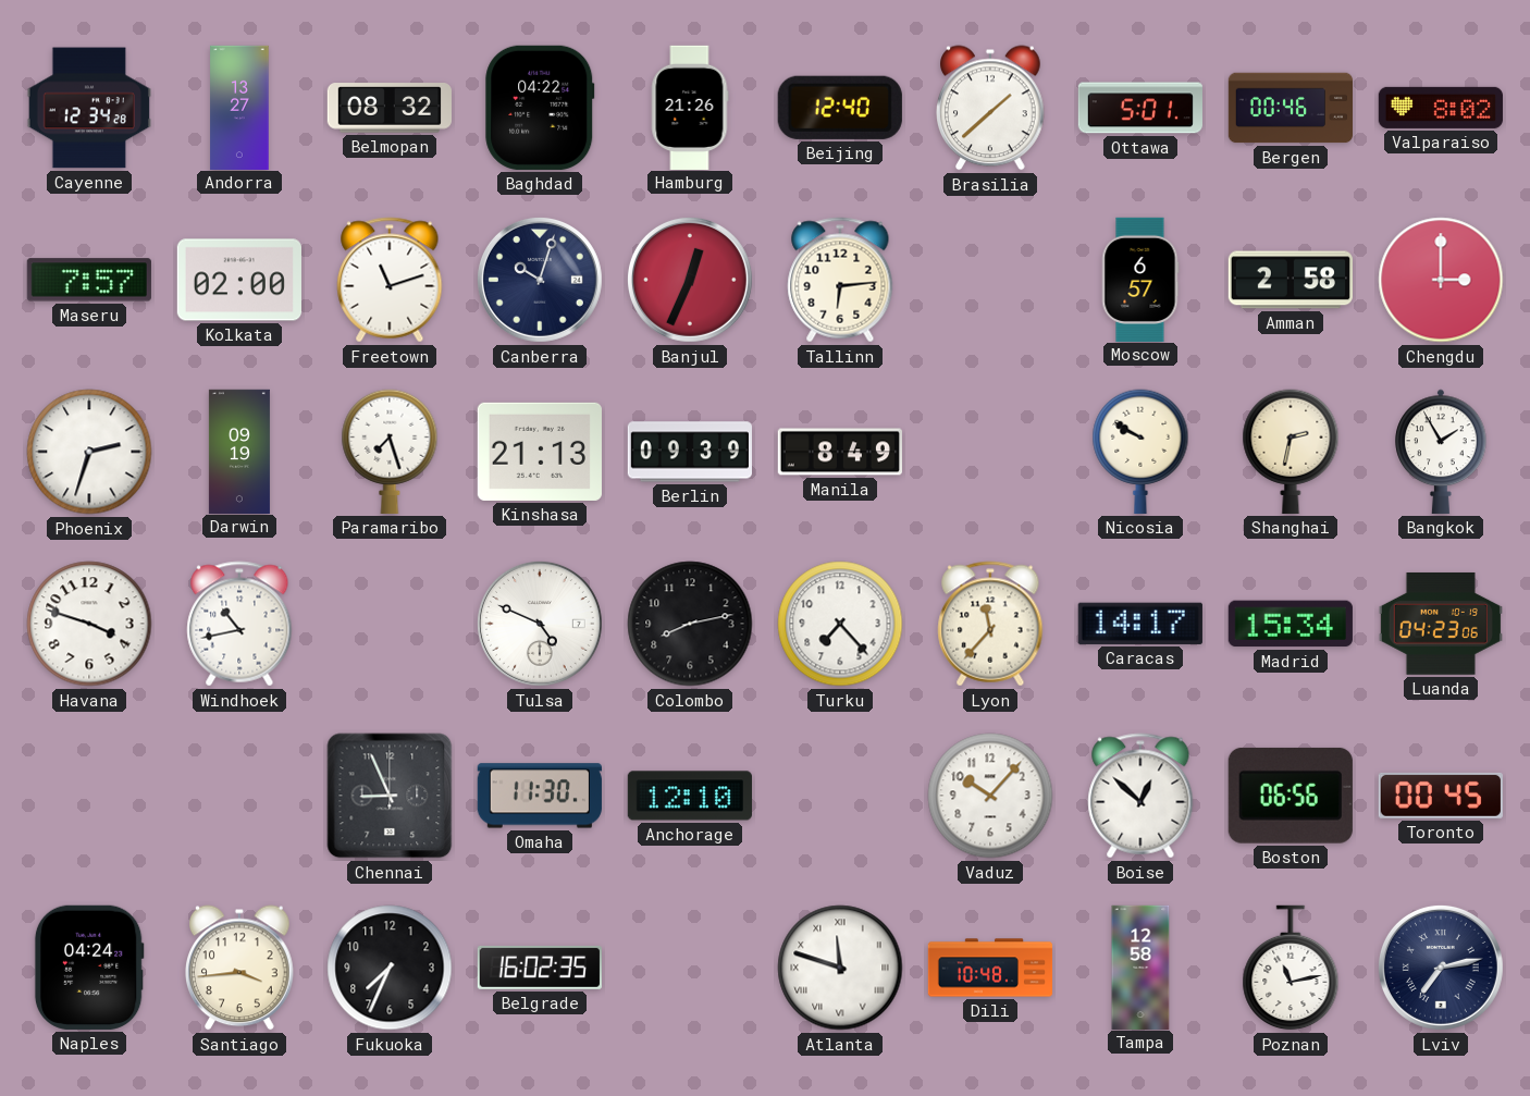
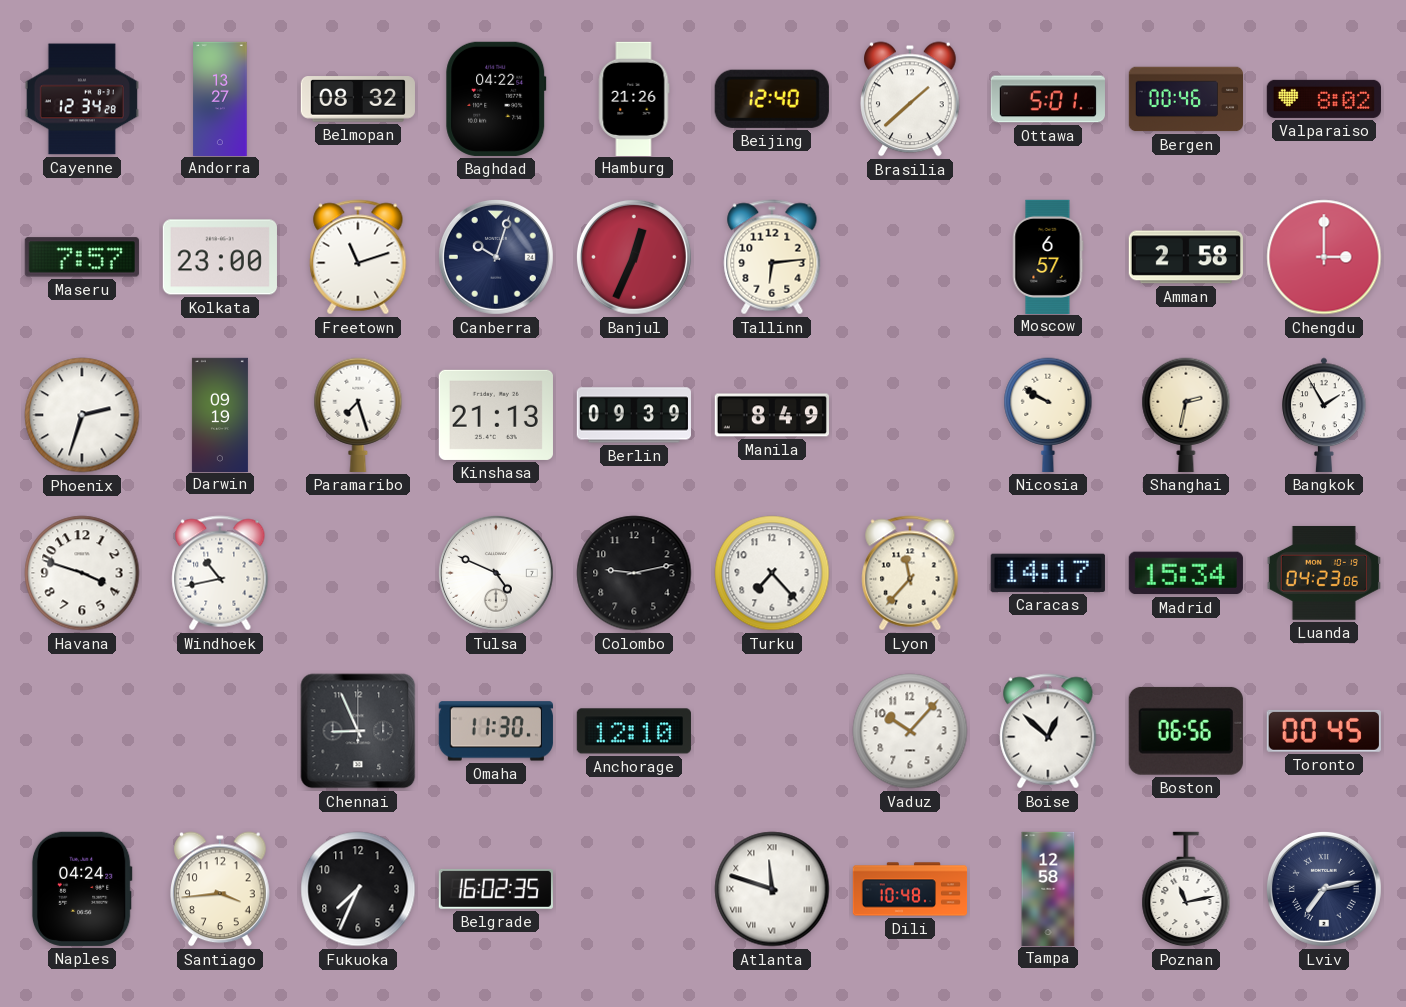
Kolkata: 02:00 -> 23:00 (220, 257)
Colombo: 8:13 -> 9:13 (634, 573)
